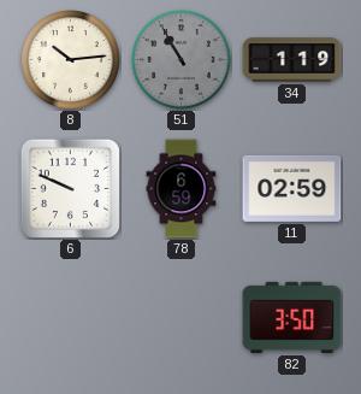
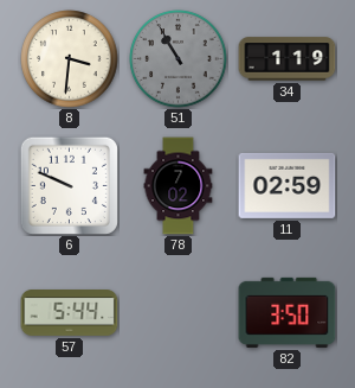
8: 10:14 -> 3:31 (70, 59)
78: 6:59 -> 7:02 (179, 186)
57: none -> 5:44 (70, 313)
